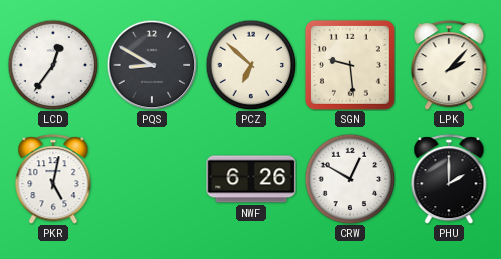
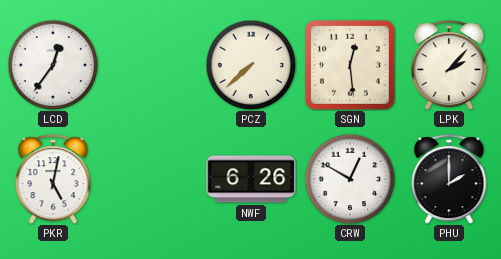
PQS: 8:50 -> none (152, 65)
PCZ: 6:52 -> 7:38 (251, 65)
SGN: 9:29 -> 12:29 (350, 65)
